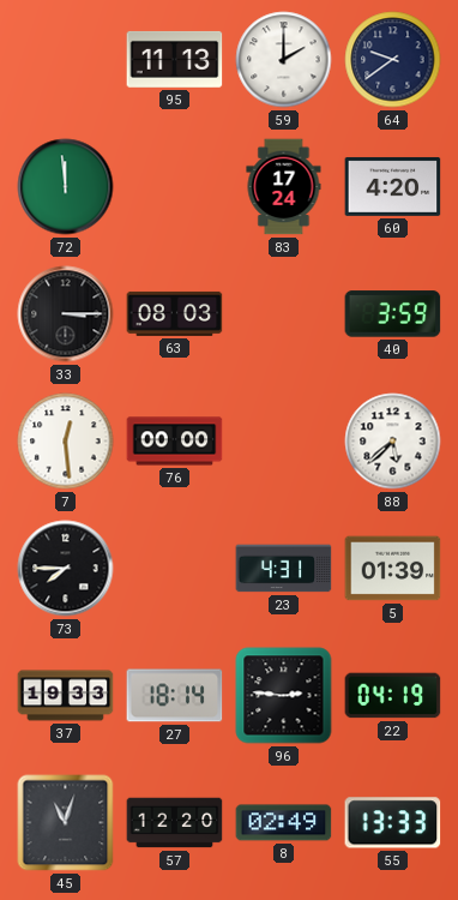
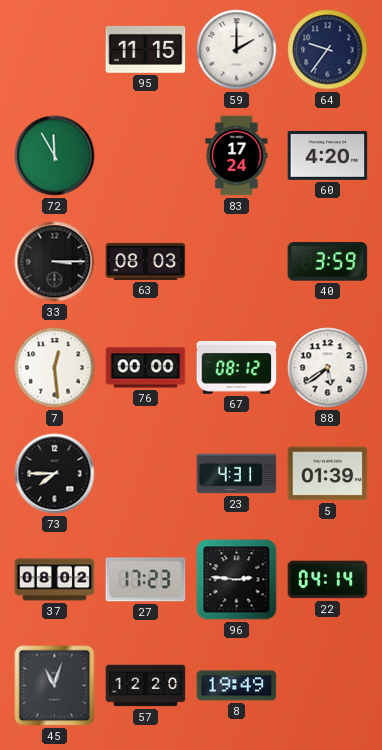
95: 11:13 -> 11:15 (146, 49)
64: 9:39 -> 9:36 (328, 50)
72: 11:59 -> 11:55 (55, 156)
67: none -> 08:12 (237, 368)
88: 5:38 -> 5:39 (328, 368)
37: 19:33 -> 08:02 (55, 580)
27: 18:14 -> 17:23 (146, 580)
22: 04:19 -> 04:14 (328, 580)
8: 02:49 -> 19:49 (237, 686)
55: 13:33 -> none (393, 823)
